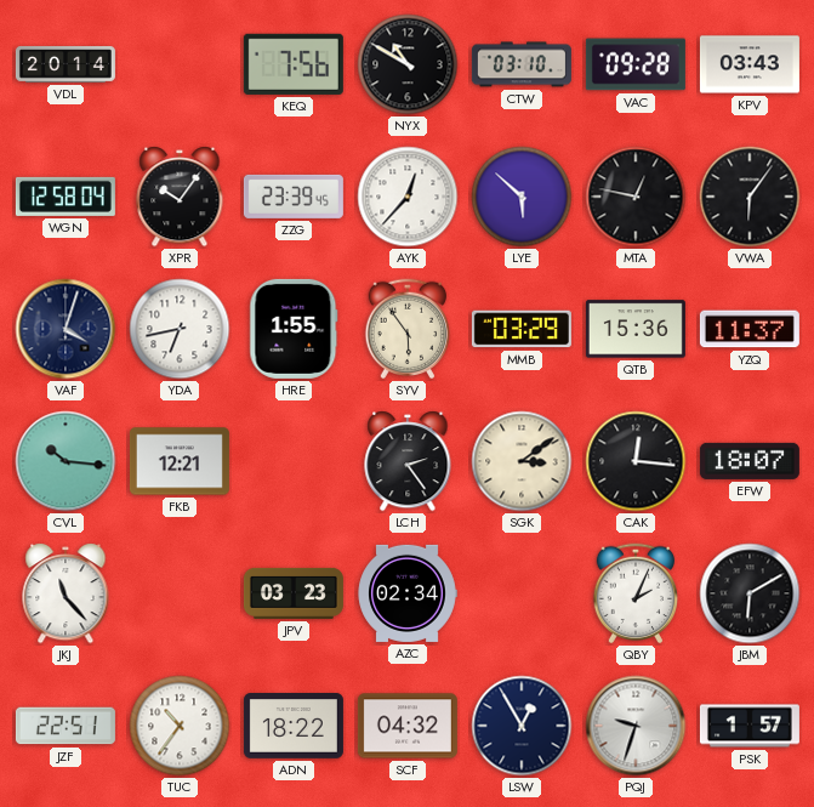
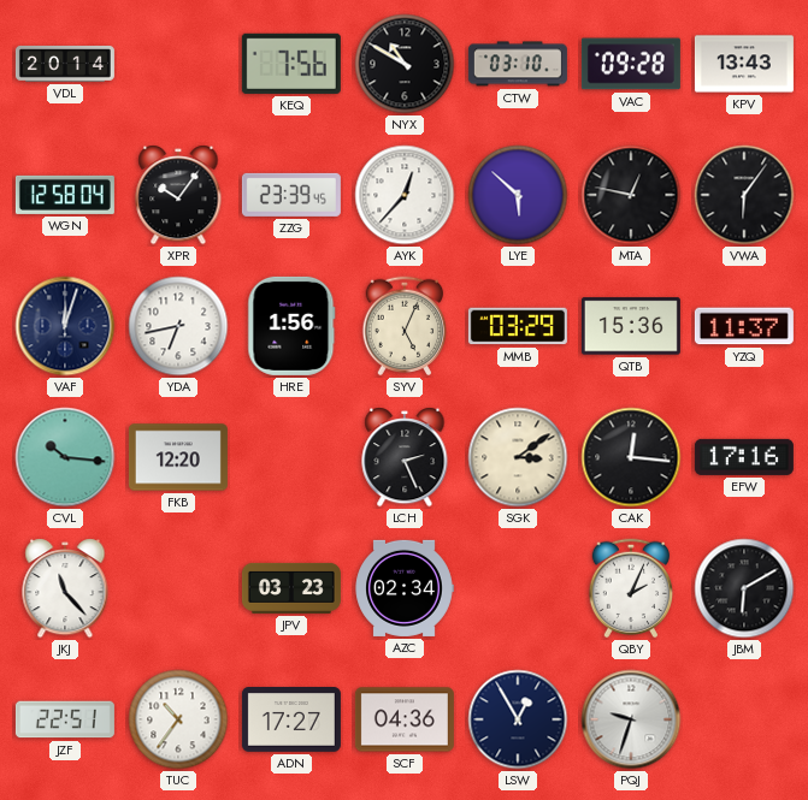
KPV: 03:43 -> 13:43 (744, 64)
VAF: 4:03 -> 12:03 (65, 326)
HRE: 1:55 -> 1:56 (291, 326)
SYV: 5:54 -> 5:04 (405, 326)
FKB: 12:21 -> 12:20 (178, 457)
LCH: 2:24 -> 2:26 (405, 457)
EFW: 18:07 -> 17:16 (744, 457)
ADN: 18:22 -> 17:27 (291, 721)
SCF: 04:32 -> 04:36 (405, 719)
PSK: 1:57 -> none (750, 726)
